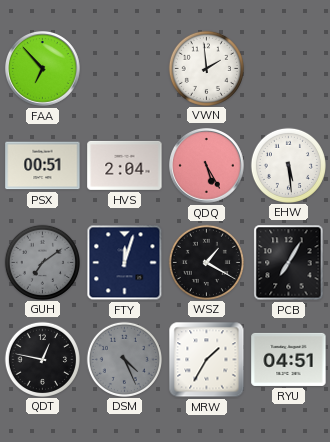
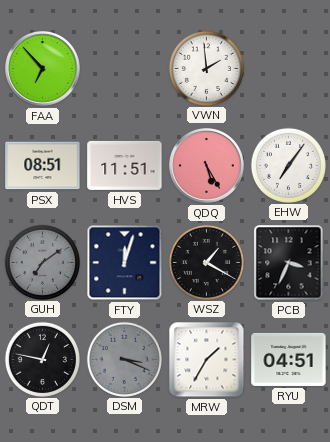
PSX: 00:51 -> 08:51 (43, 166)
HVS: 2:04 -> 11:51 (125, 165)
EHW: 5:29 -> 7:06 (288, 165)
PCB: 7:05 -> 3:34 (289, 263)
DSM: 4:26 -> 3:19 (124, 359)
